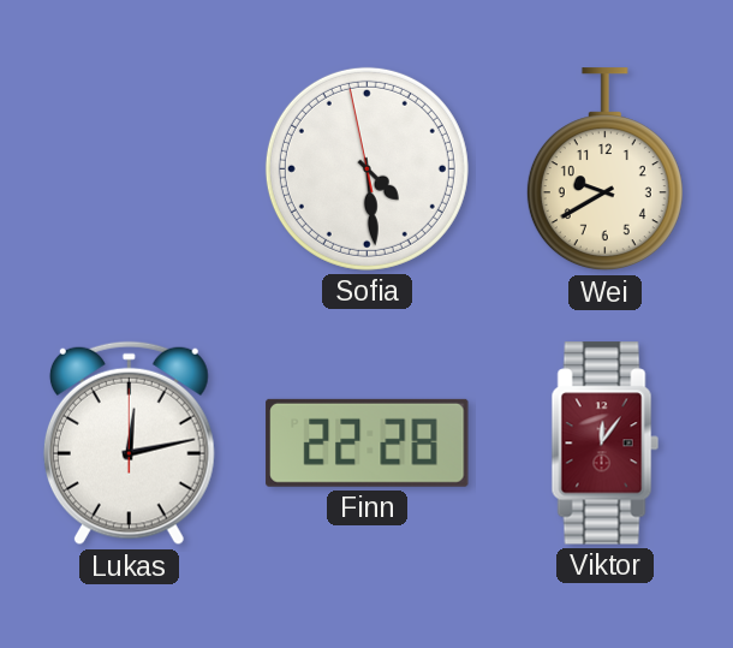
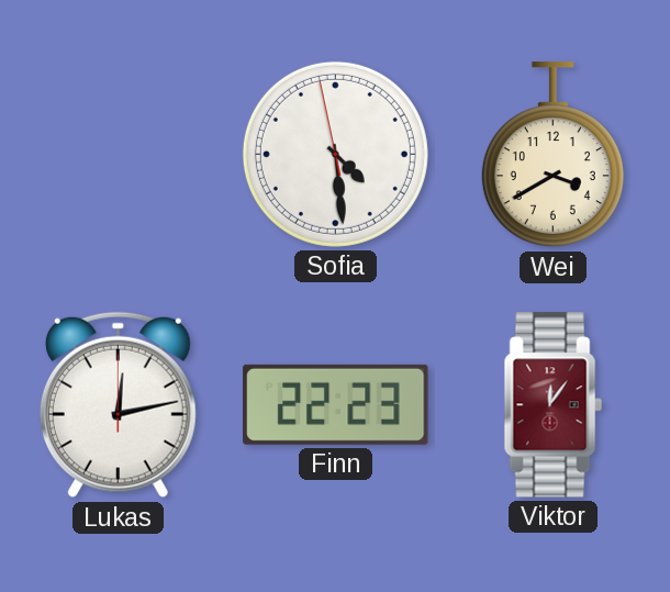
Wei: 9:40 -> 3:40 (552, 155)
Finn: 22:28 -> 22:23 (336, 404)
